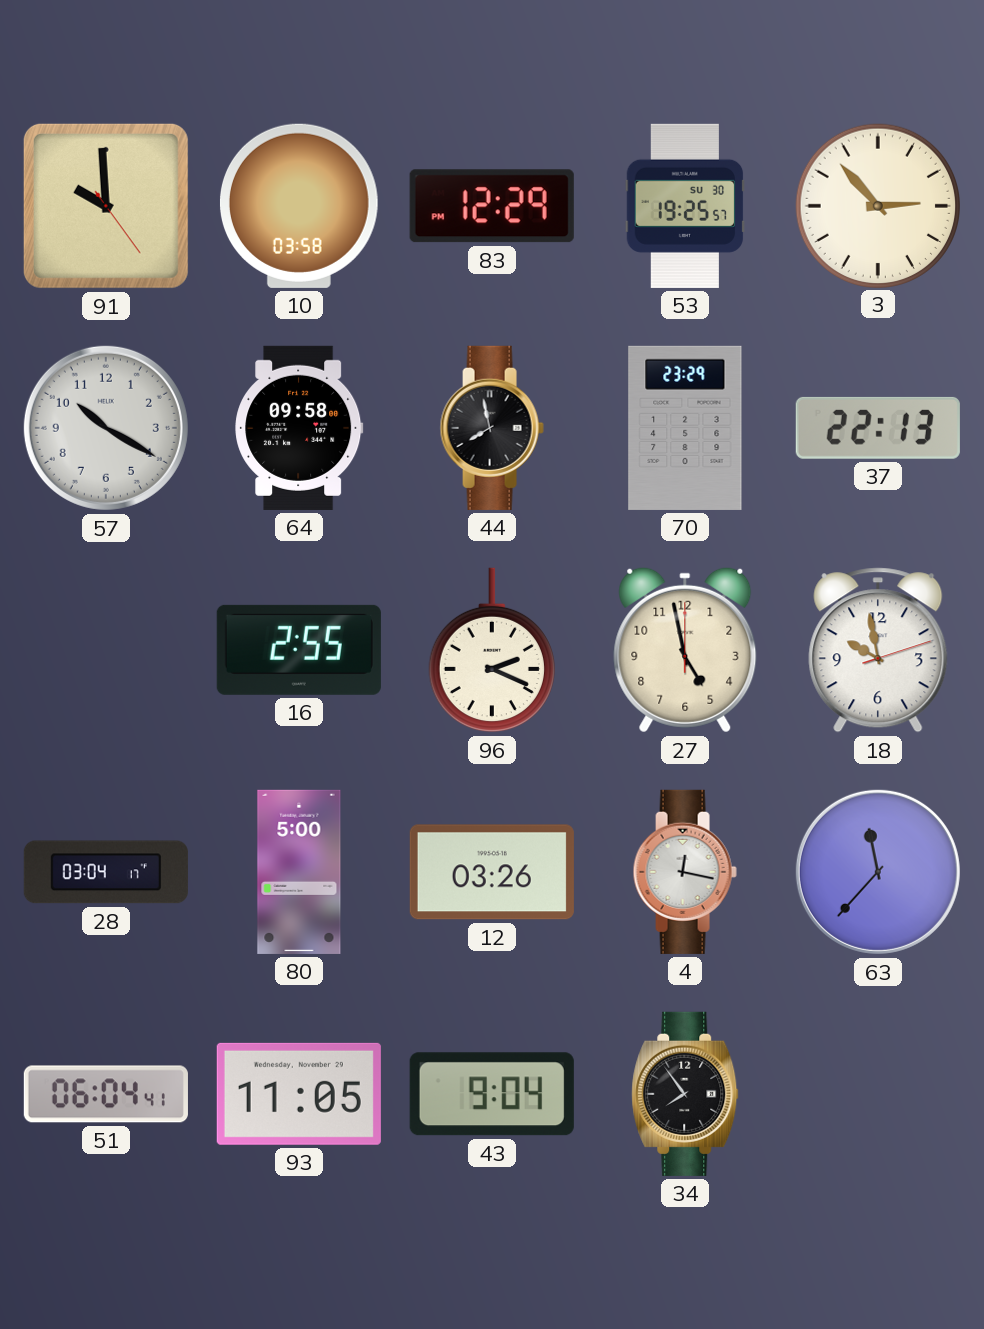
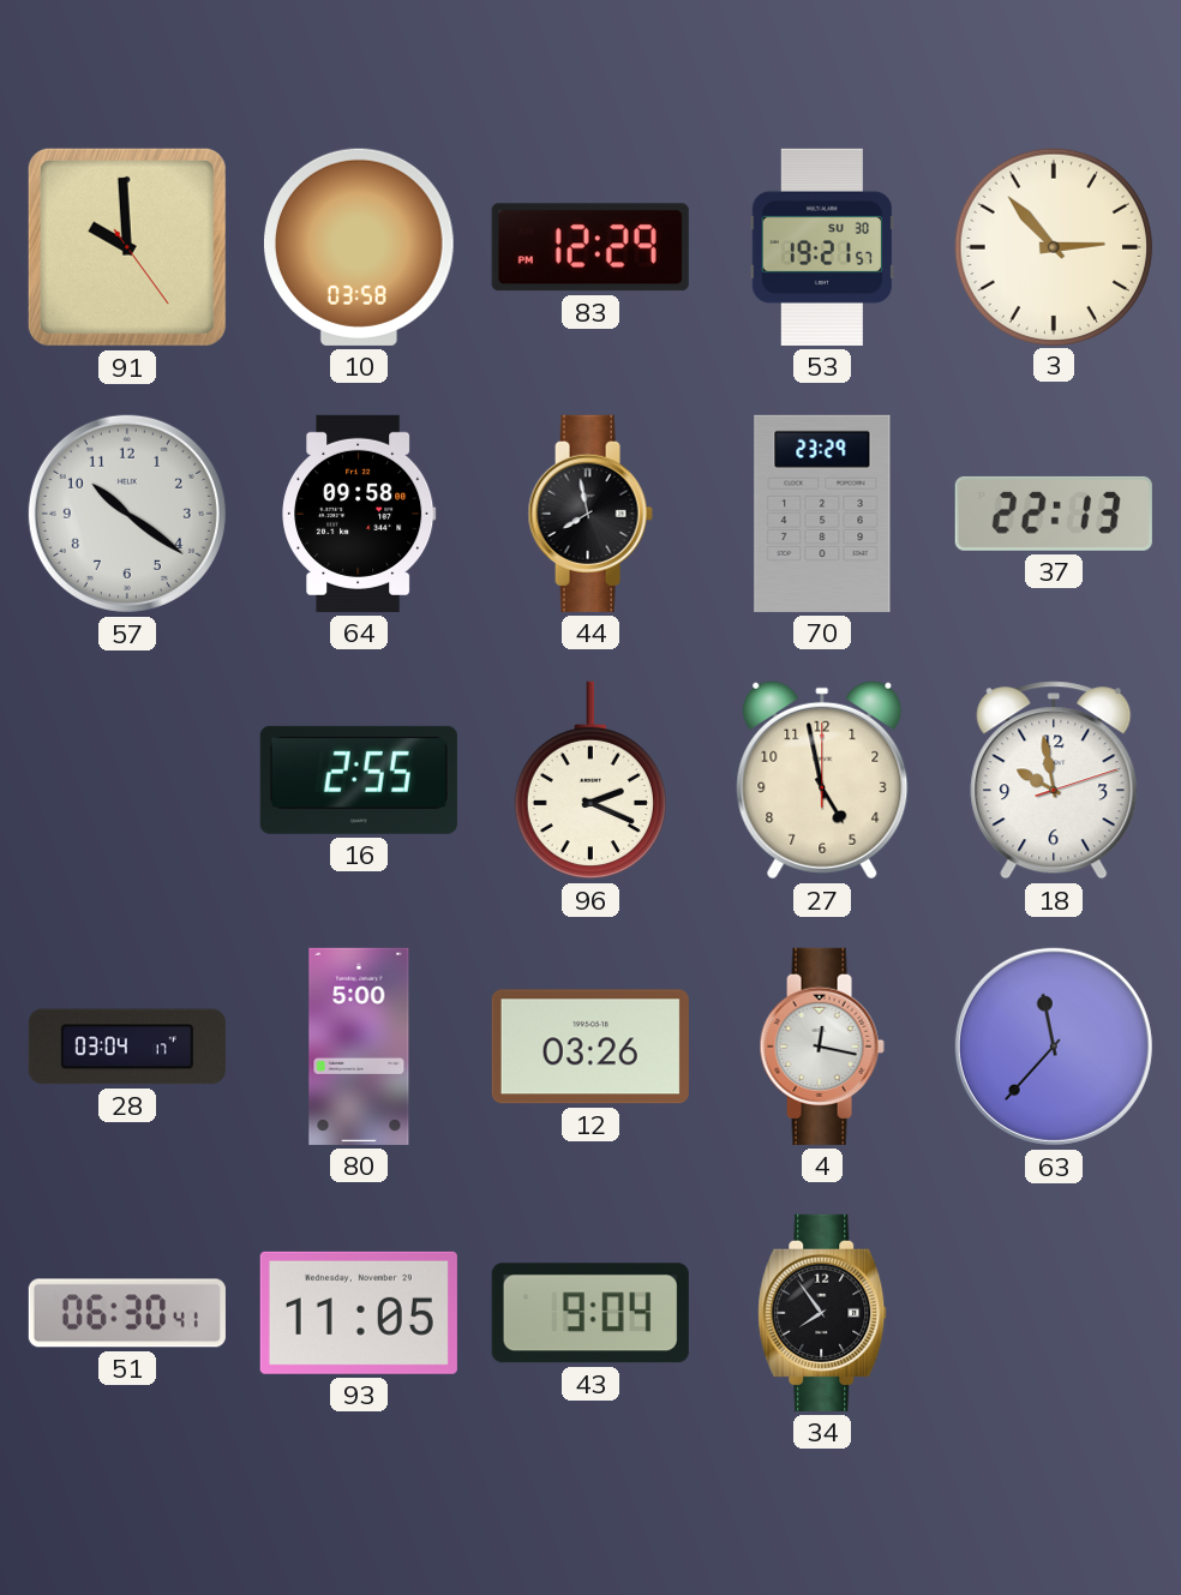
53: 19:25 -> 19:21 (822, 247)
57: 10:20 -> 10:21 (127, 514)
51: 06:04 -> 06:30 (127, 1313)
